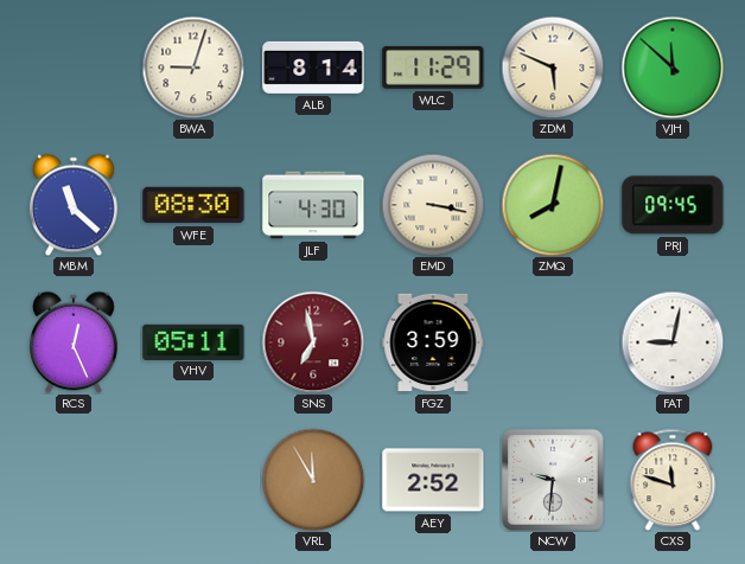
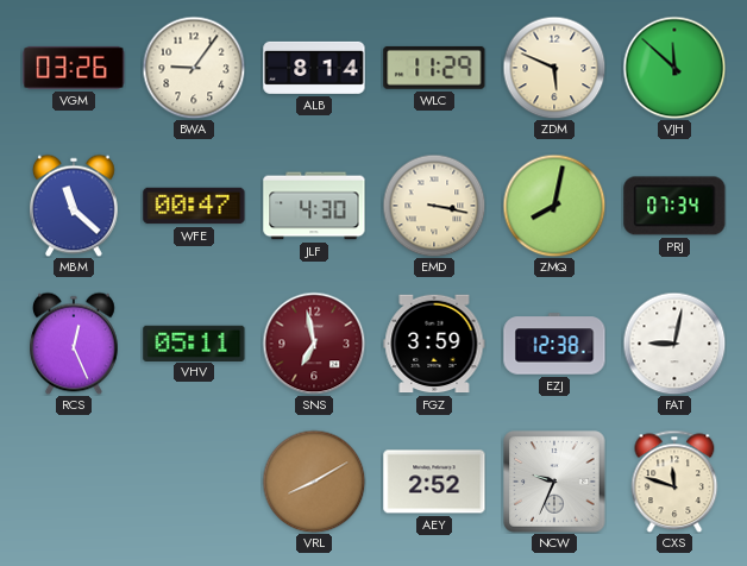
VGM: none -> 03:26 (74, 68)
BWA: 9:03 -> 9:06 (194, 68)
WFE: 08:30 -> 00:47 (194, 206)
PRJ: 09:45 -> 07:34 (674, 206)
EZJ: none -> 12:38 (554, 344)
VRL: 11:55 -> 8:10 (314, 482)
NCW: 9:31 -> 9:34 (554, 482)
